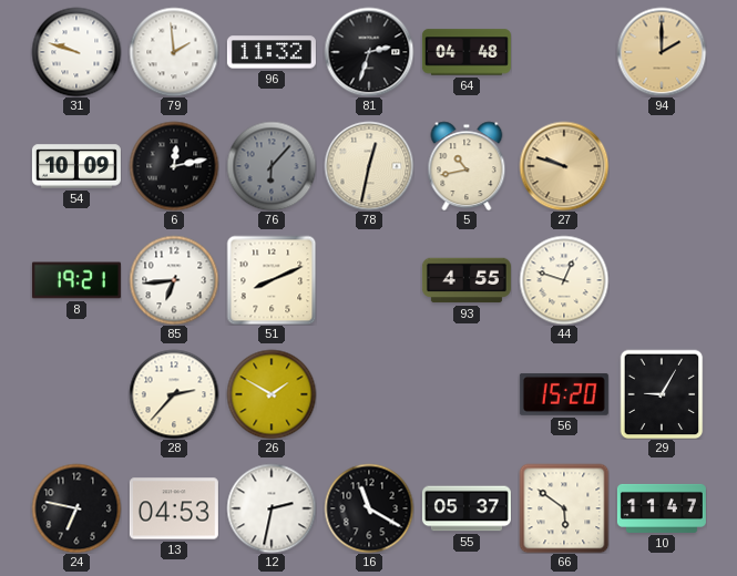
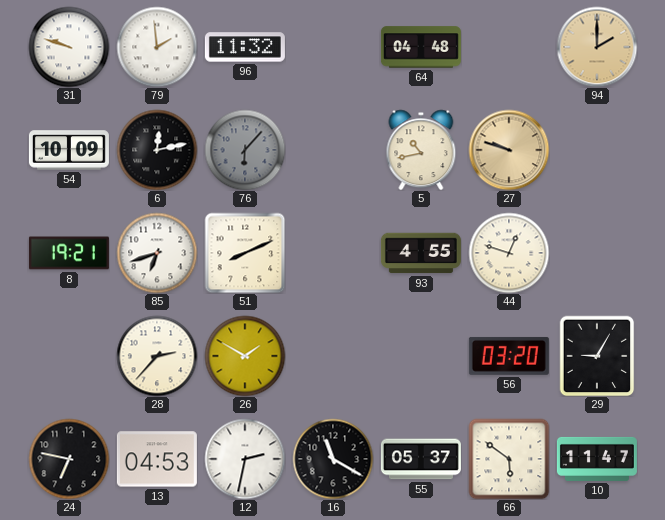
81: 2:33 -> none (369, 52)
78: 12:32 -> none (369, 166)
85: 6:44 -> 6:42 (157, 253)
56: 15:20 -> 03:20 (509, 356)
